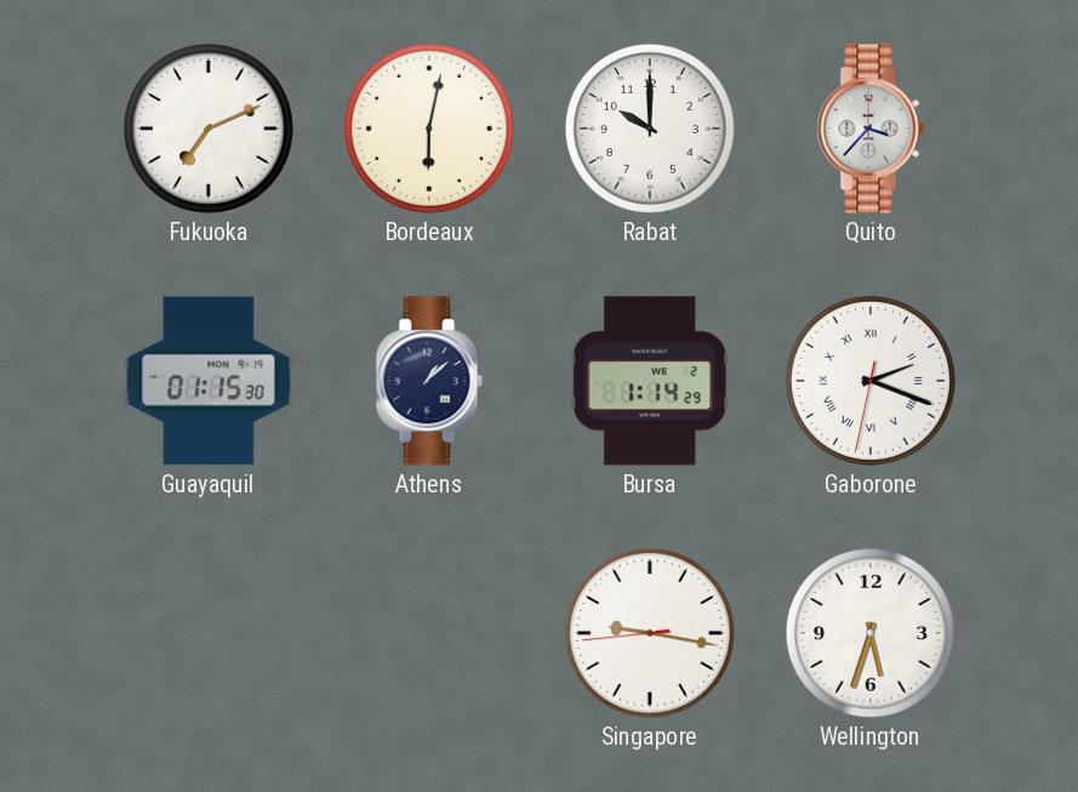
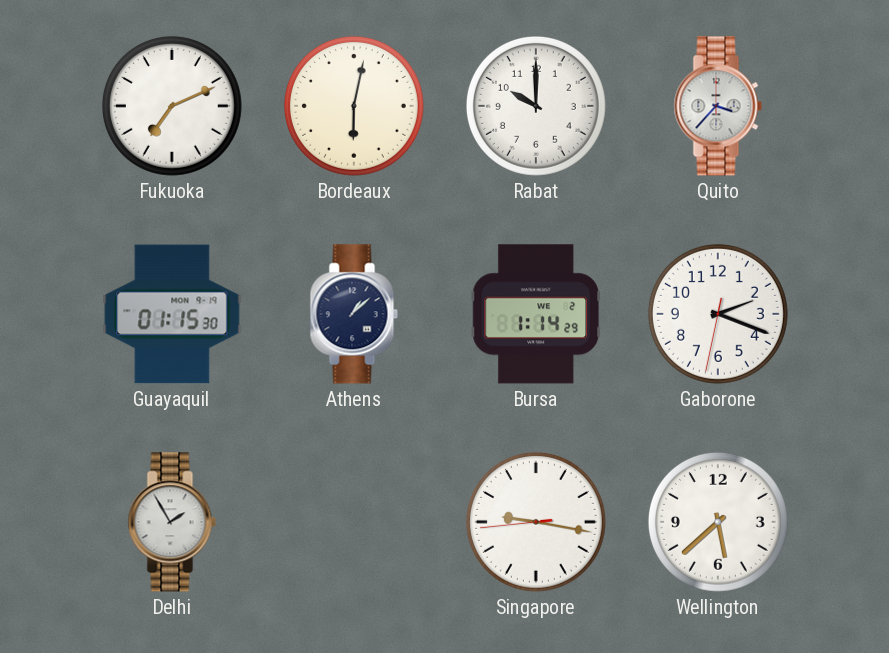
Gaborone numerals: Roman -> Arabic (718, 314)
Delhi: none -> 1:55 (172, 522)
Wellington: 5:33 -> 5:38 (718, 522)
